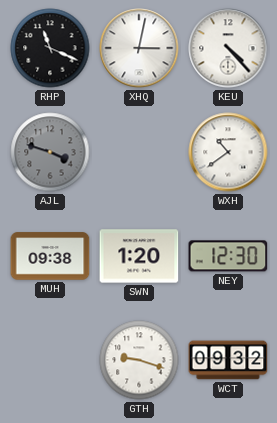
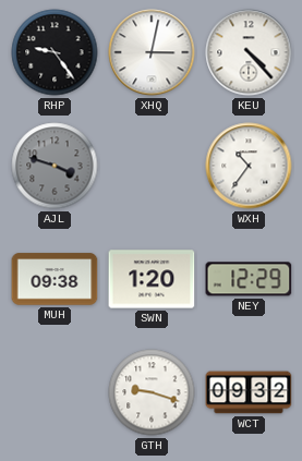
RHP: 11:19 -> 9:24 (55, 52)
WXH: 10:39 -> 10:36 (249, 166)
NEY: 12:30 -> 12:29 (249, 279)
